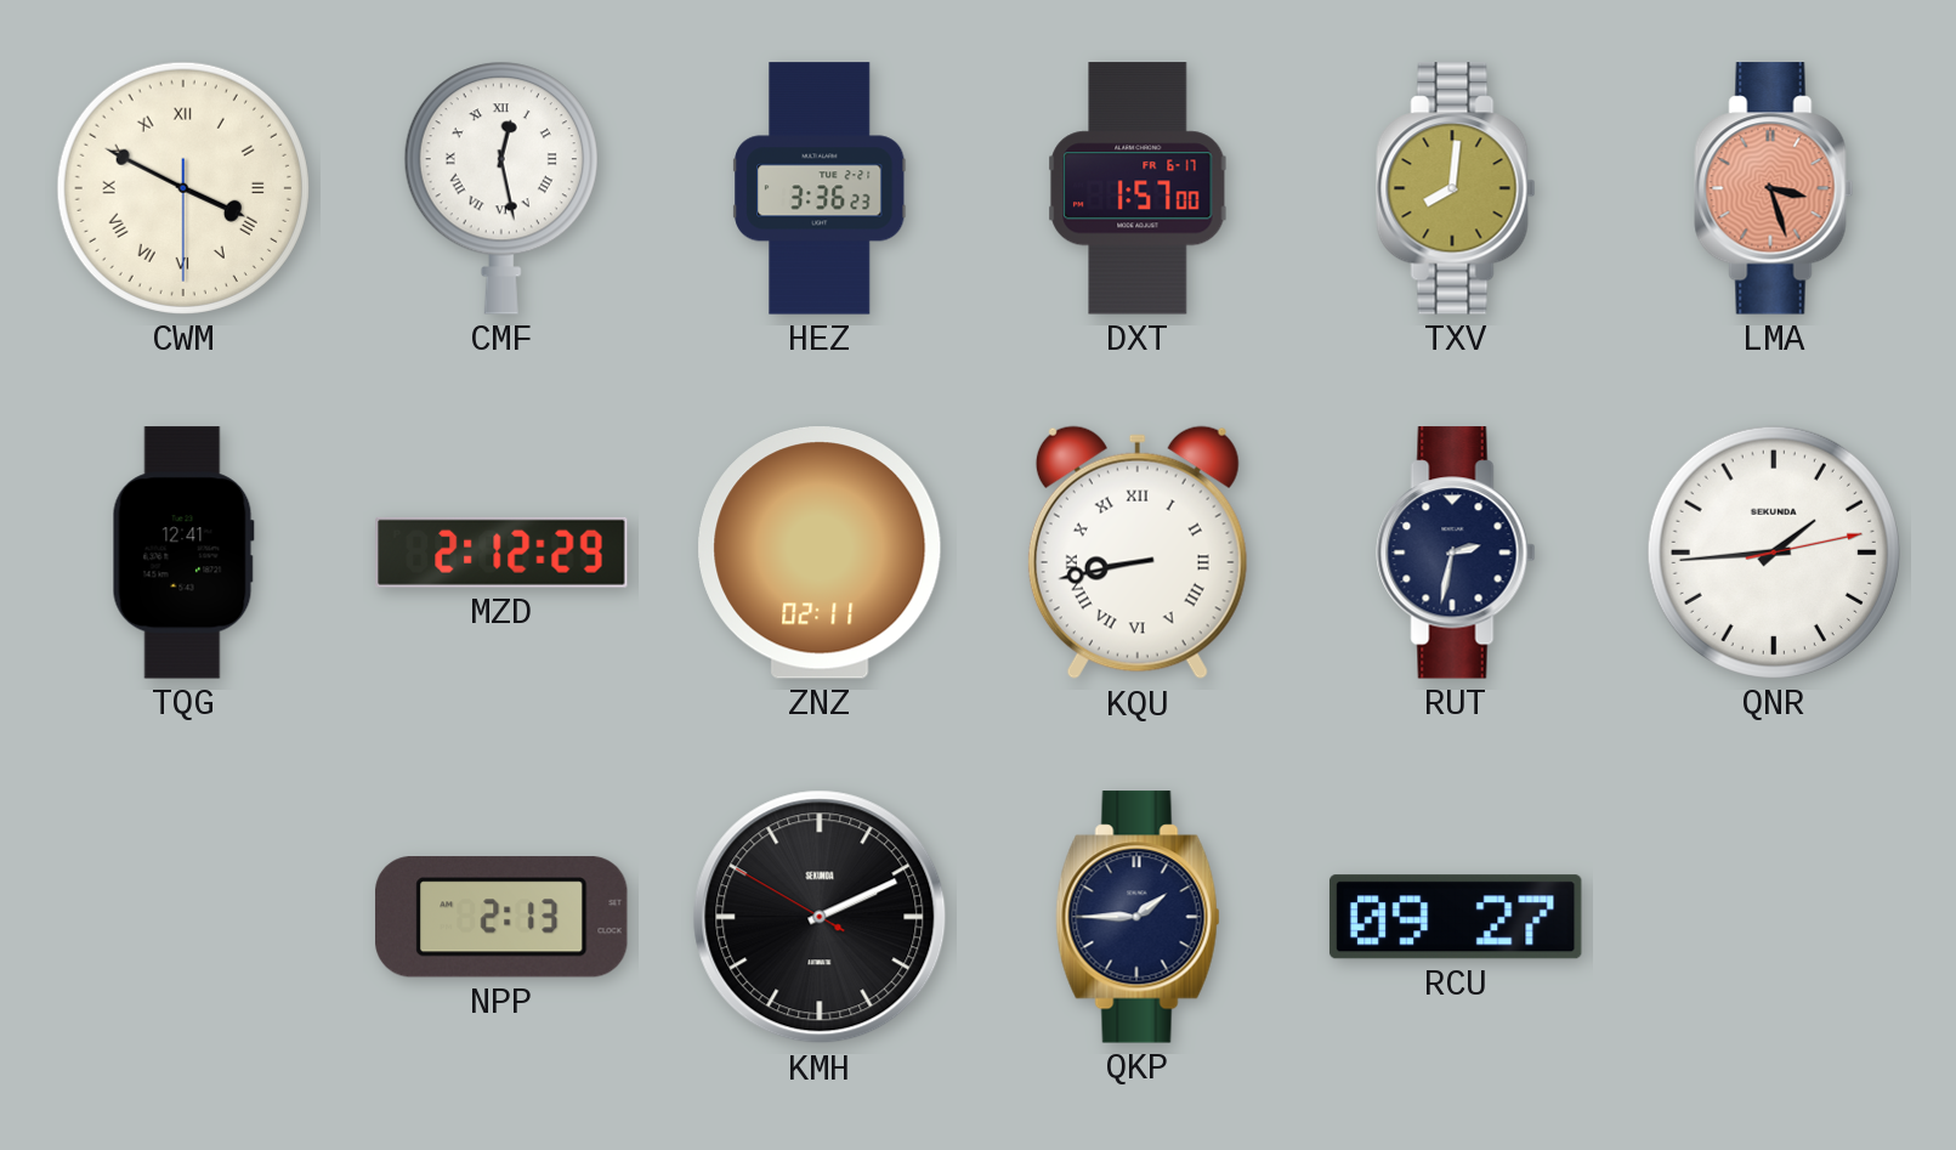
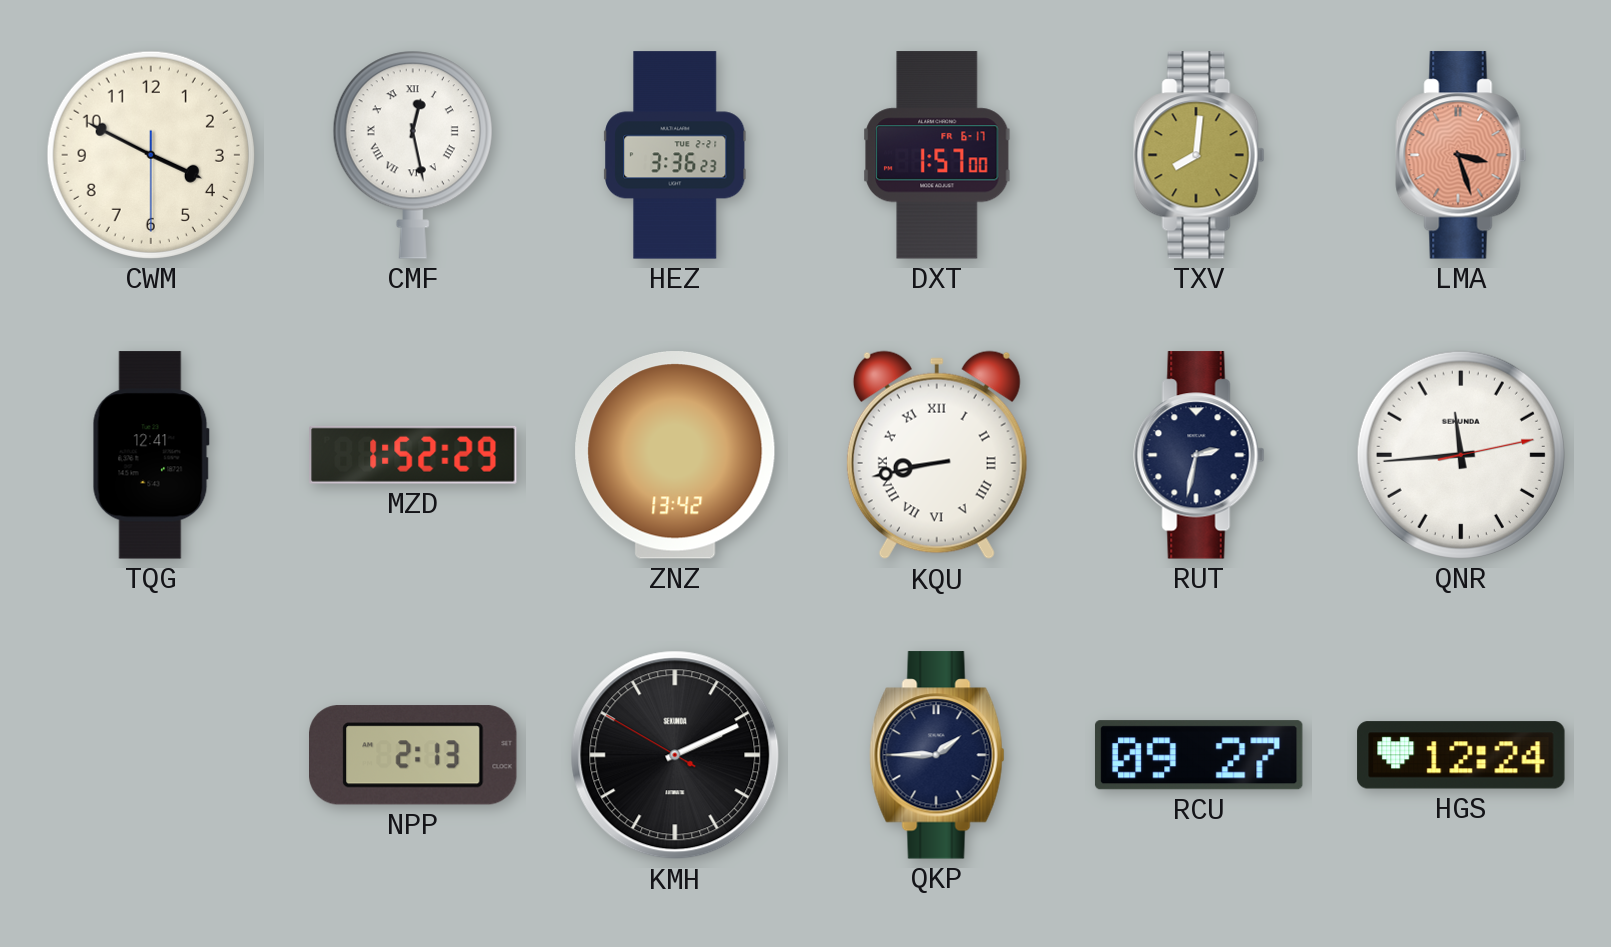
CWM numerals: Roman -> Arabic (151, 155)
MZD: 2:12 -> 1:52 (413, 455)
ZNZ: 02:11 -> 13:42 (675, 455)
QNR: 1:44 -> 11:44 (1461, 455)
HGS: none -> 12:24 (1461, 755)
